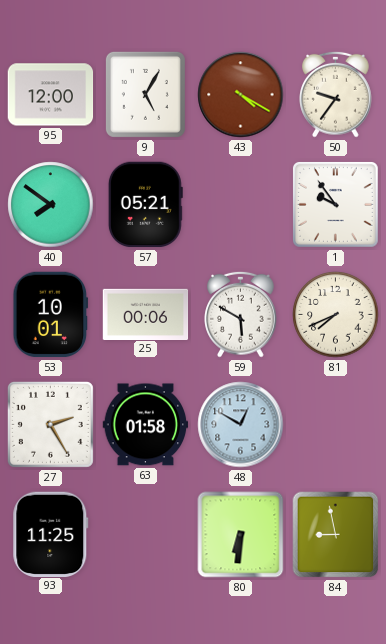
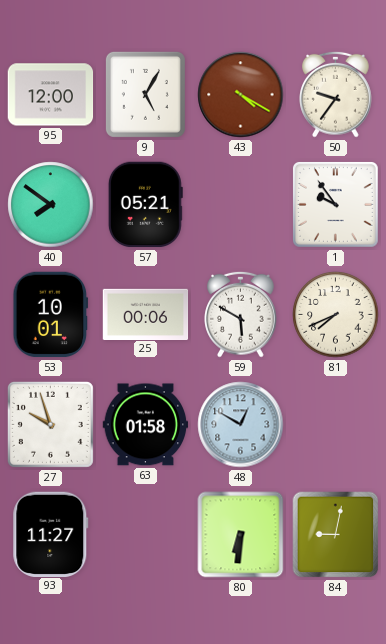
27: 2:25 -> 9:57 (50, 424)
93: 11:25 -> 11:27 (51, 534)
84: 8:58 -> 9:02 (336, 535)
